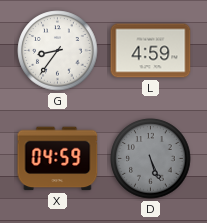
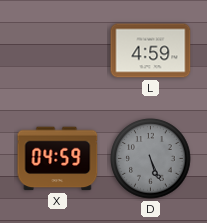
G: 8:36 -> none (58, 51)
